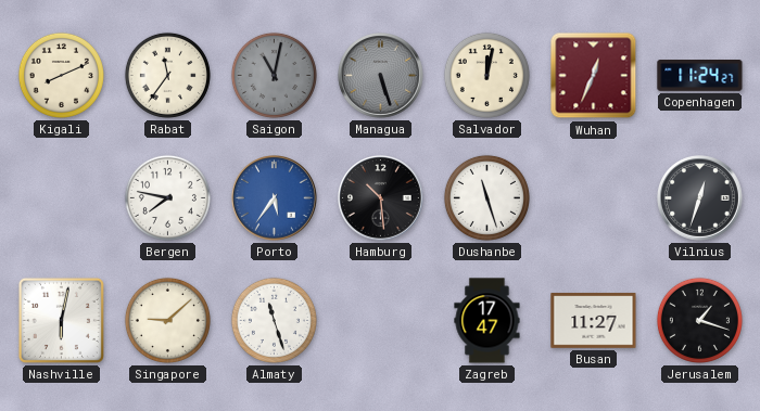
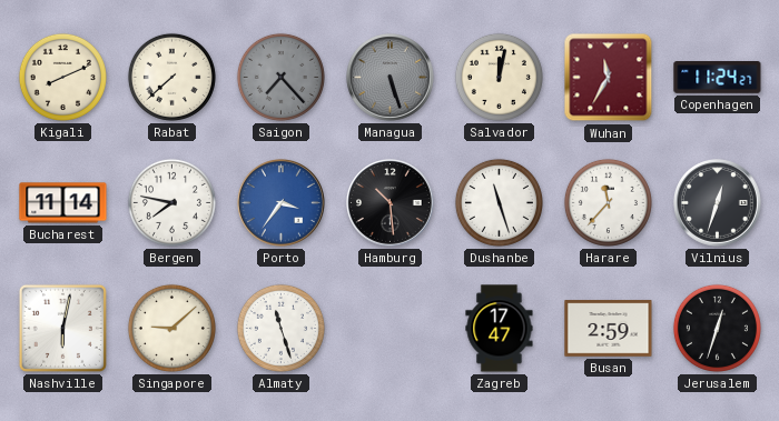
Rabat: 11:36 -> 7:38 (171, 77)
Saigon: 11:02 -> 7:23 (280, 77)
Wuhan: 12:34 -> 11:35 (609, 78)
Bucharest: none -> 11:14 (63, 203)
Porto: 5:36 -> 3:36 (282, 203)
Harare: none -> 11:37 (608, 202)
Busan: 11:27 -> 2:59 (609, 329)
Jerusalem: 1:18 -> 12:33 (717, 328)
